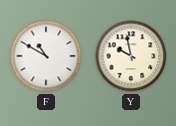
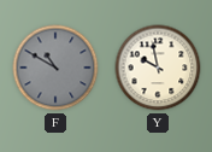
F dial: white -> grey (55, 68)
